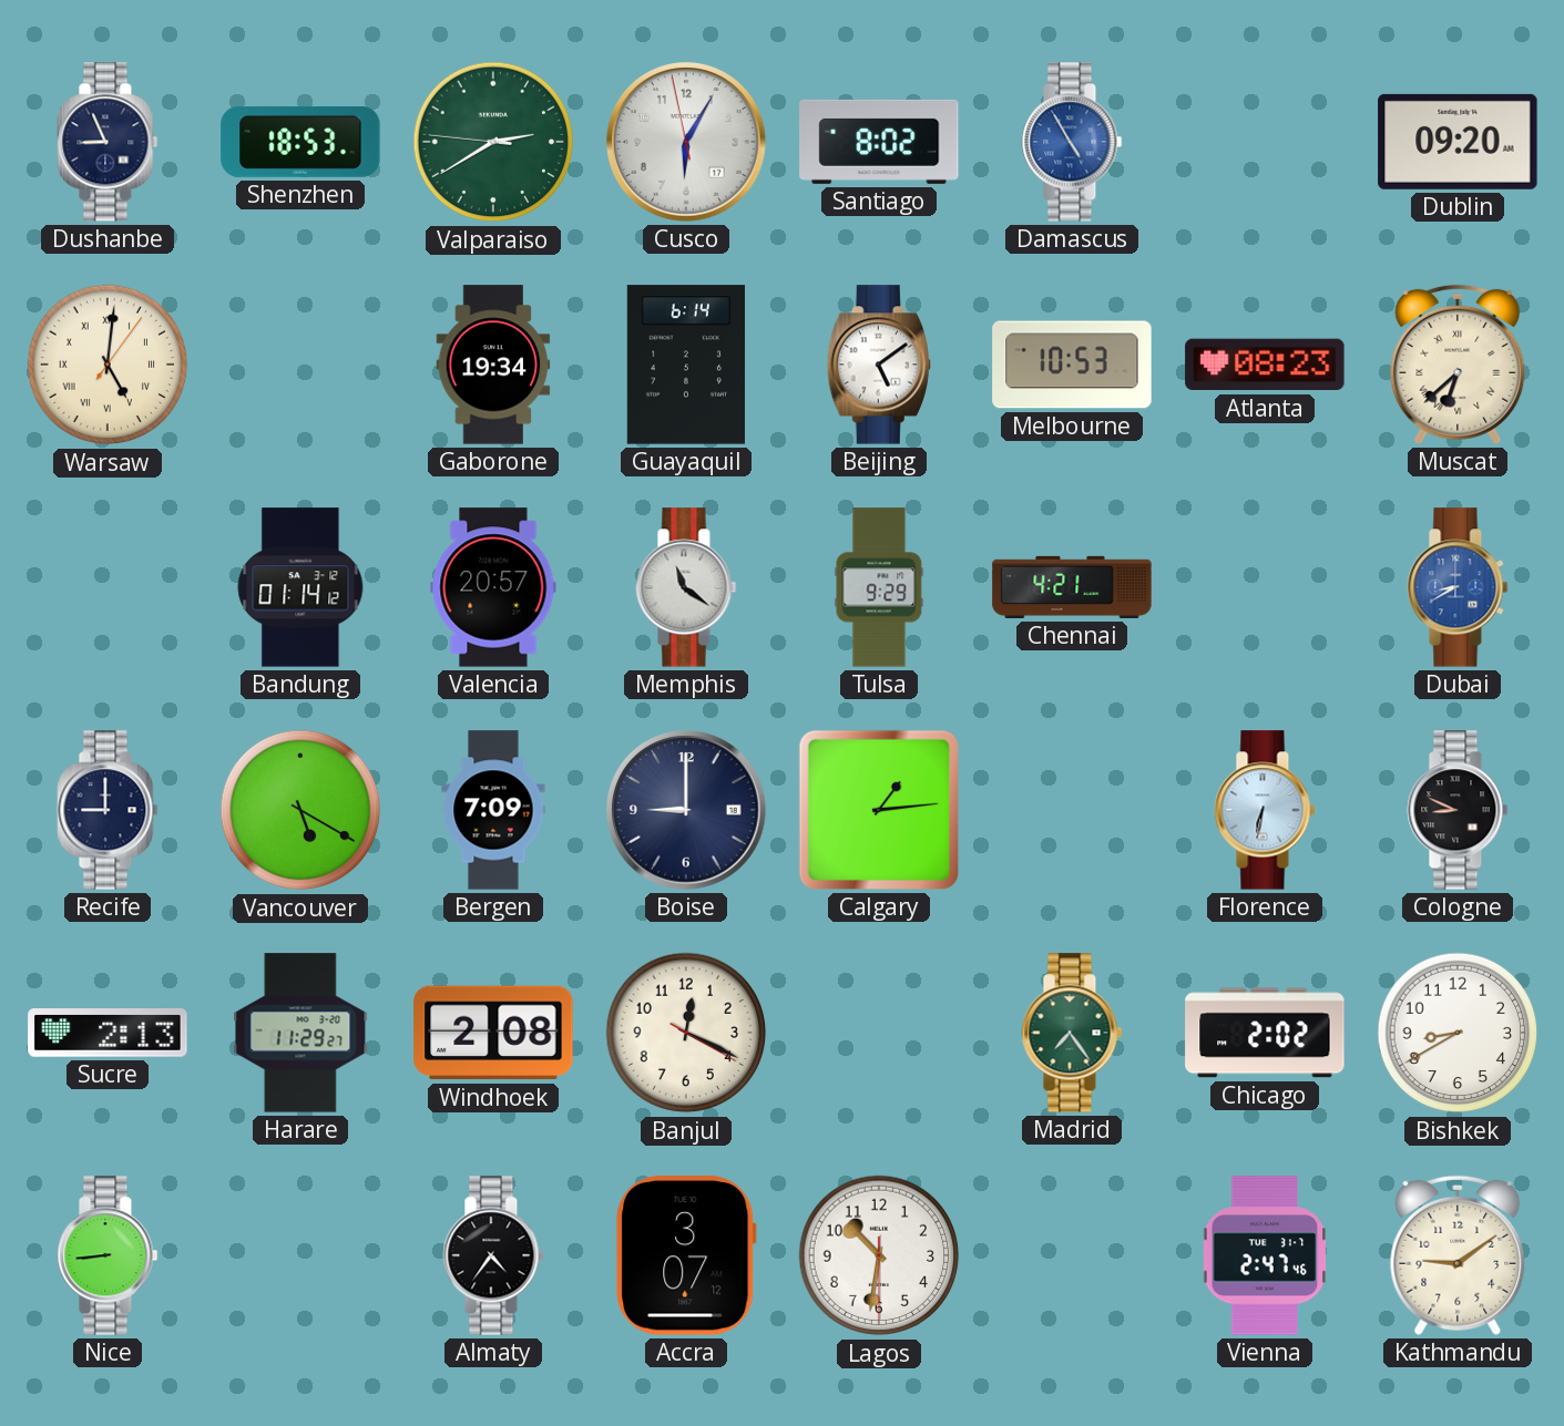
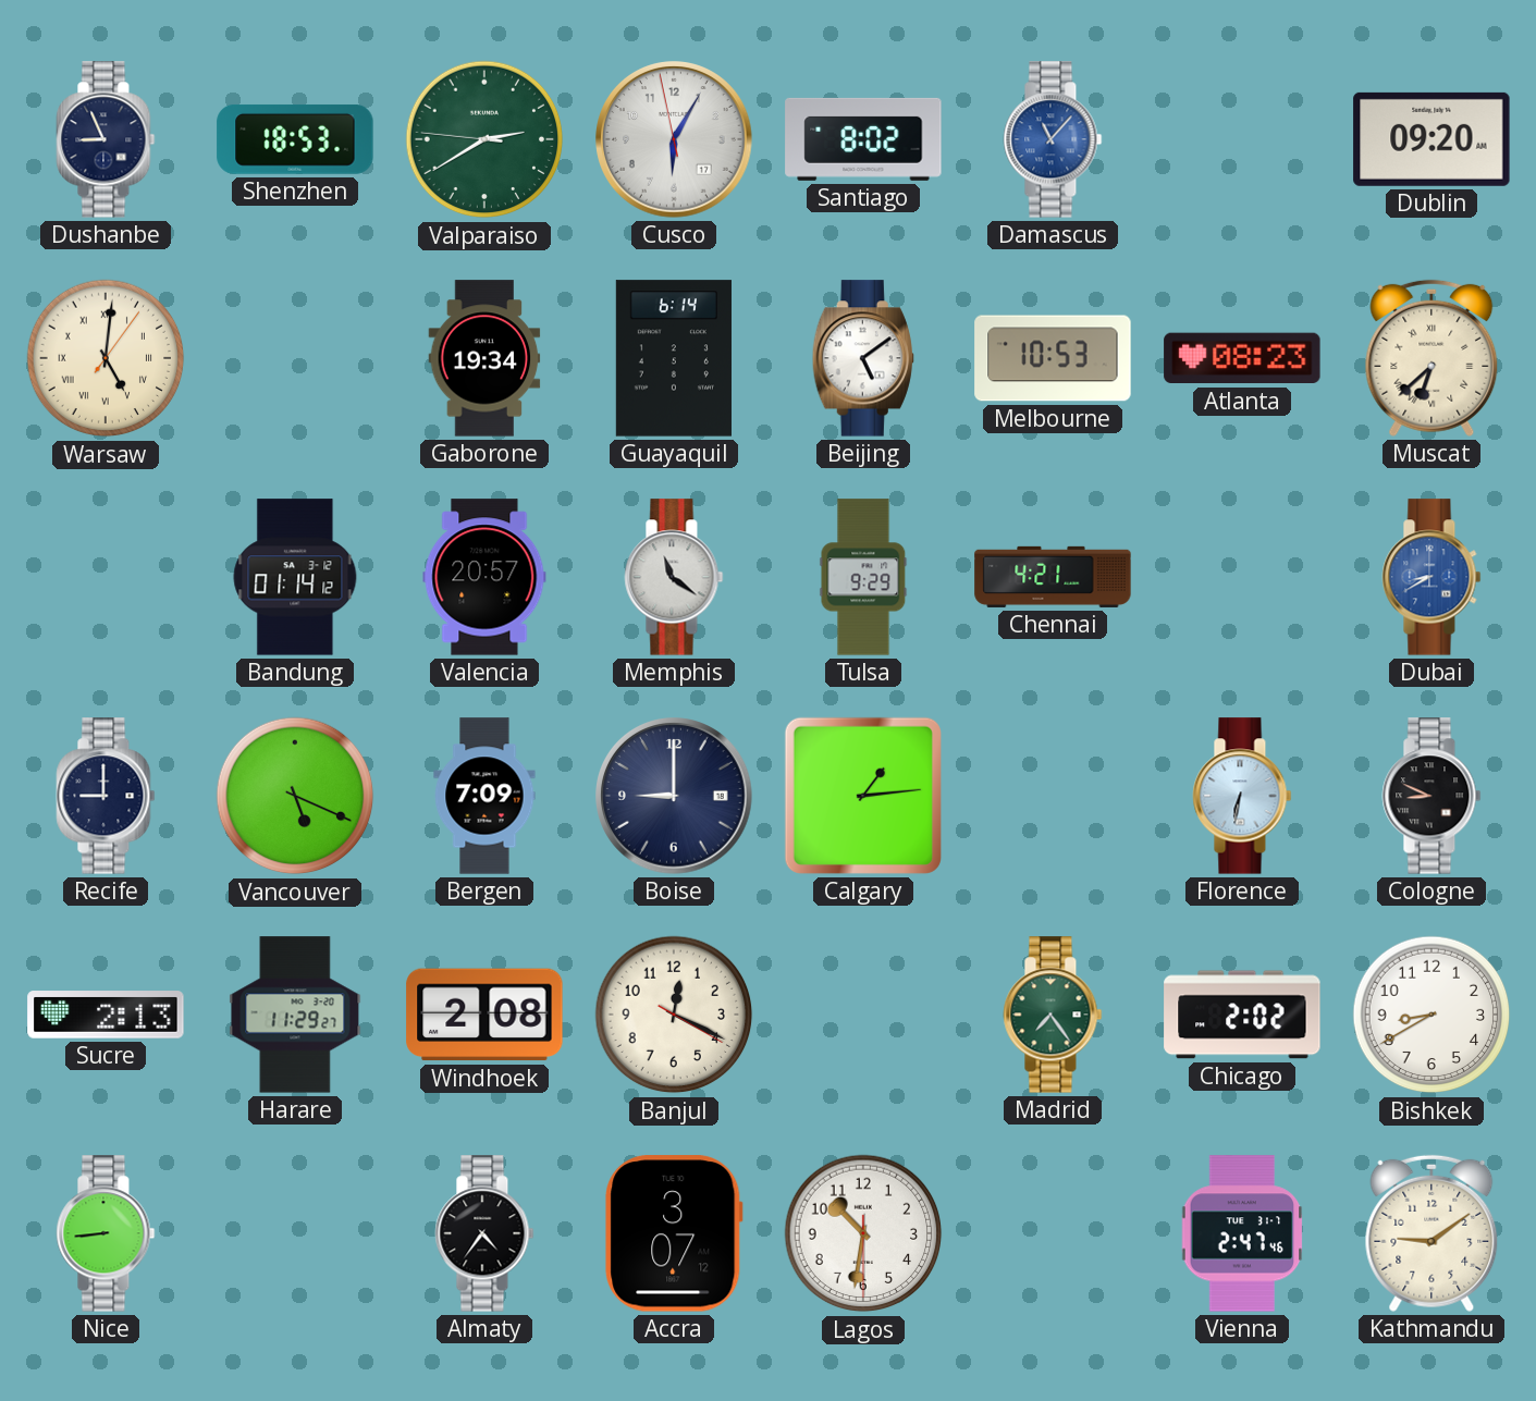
Damascus: 4:55 -> 11:07 (1053, 139)
Vancouver: 5:20 -> 5:19 (295, 796)
